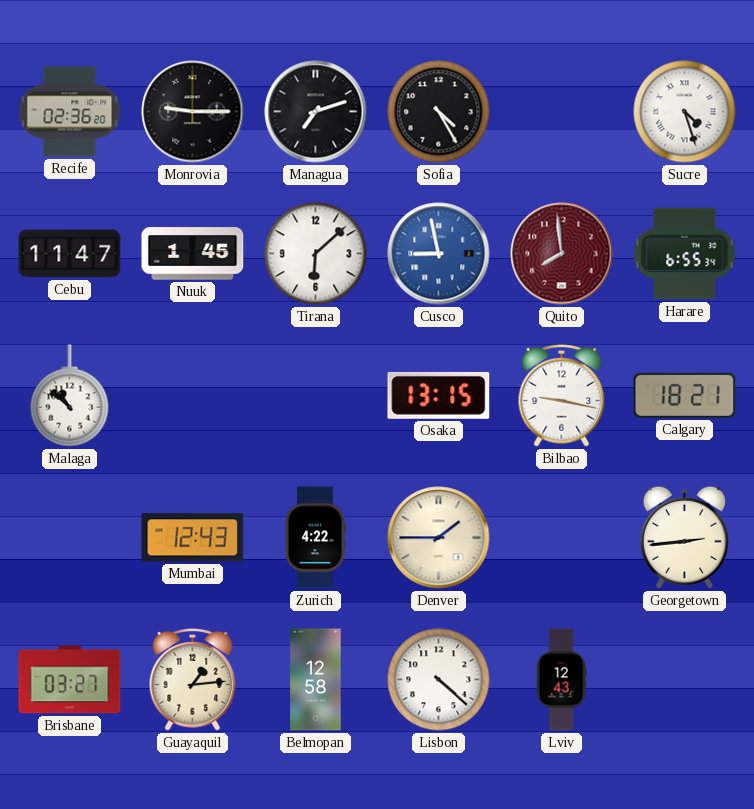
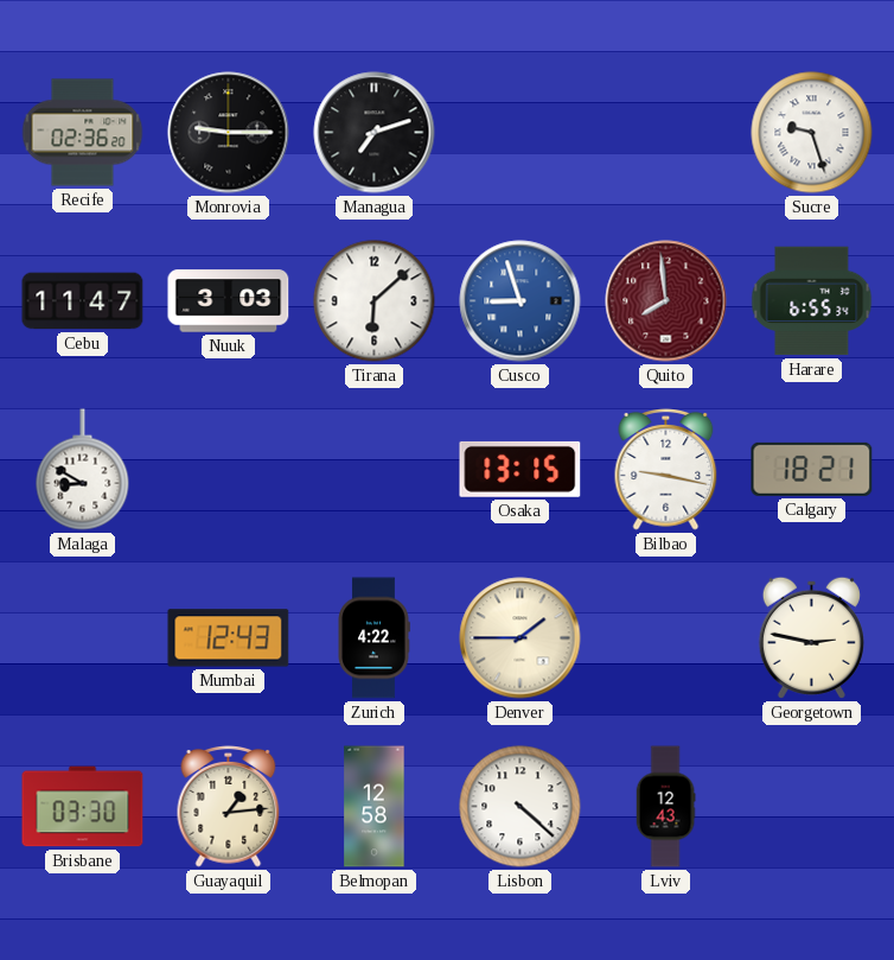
Sofia: 4:25 -> none (439, 112)
Sucre: 4:27 -> 9:27 (812, 133)
Nuuk: 1:45 -> 3:03 (229, 301)
Cusco: 8:58 -> 8:57 (521, 301)
Malaga: 10:52 -> 8:50 (83, 470)
Georgetown: 2:44 -> 2:47 (811, 637)
Brisbane: 03:27 -> 03:30 (83, 807)
